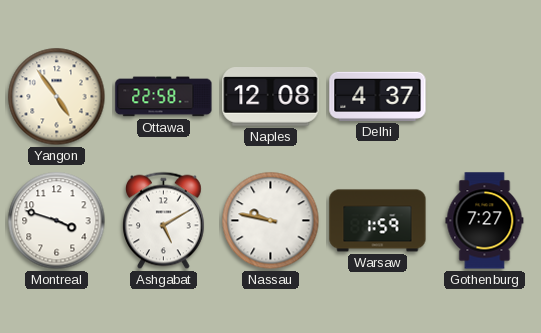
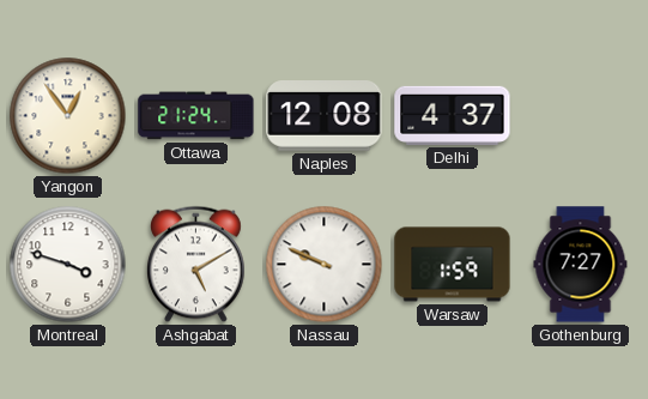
Yangon: 4:54 -> 12:54 (68, 116)
Ottawa: 22:58 -> 21:24 (196, 116)
Nassau: 9:47 -> 9:49 (325, 265)
